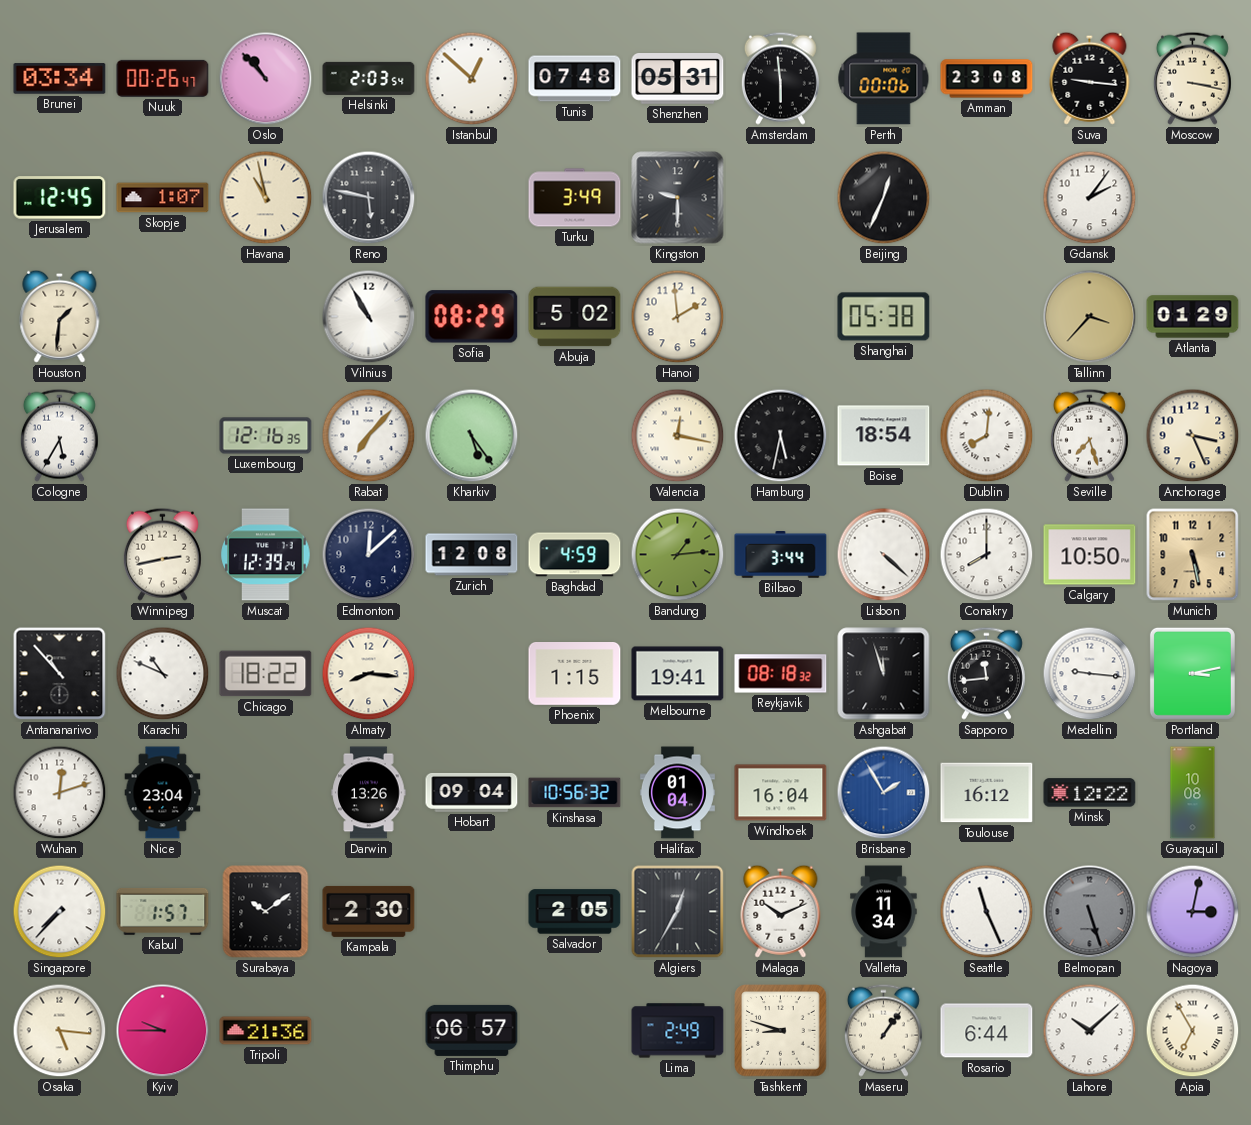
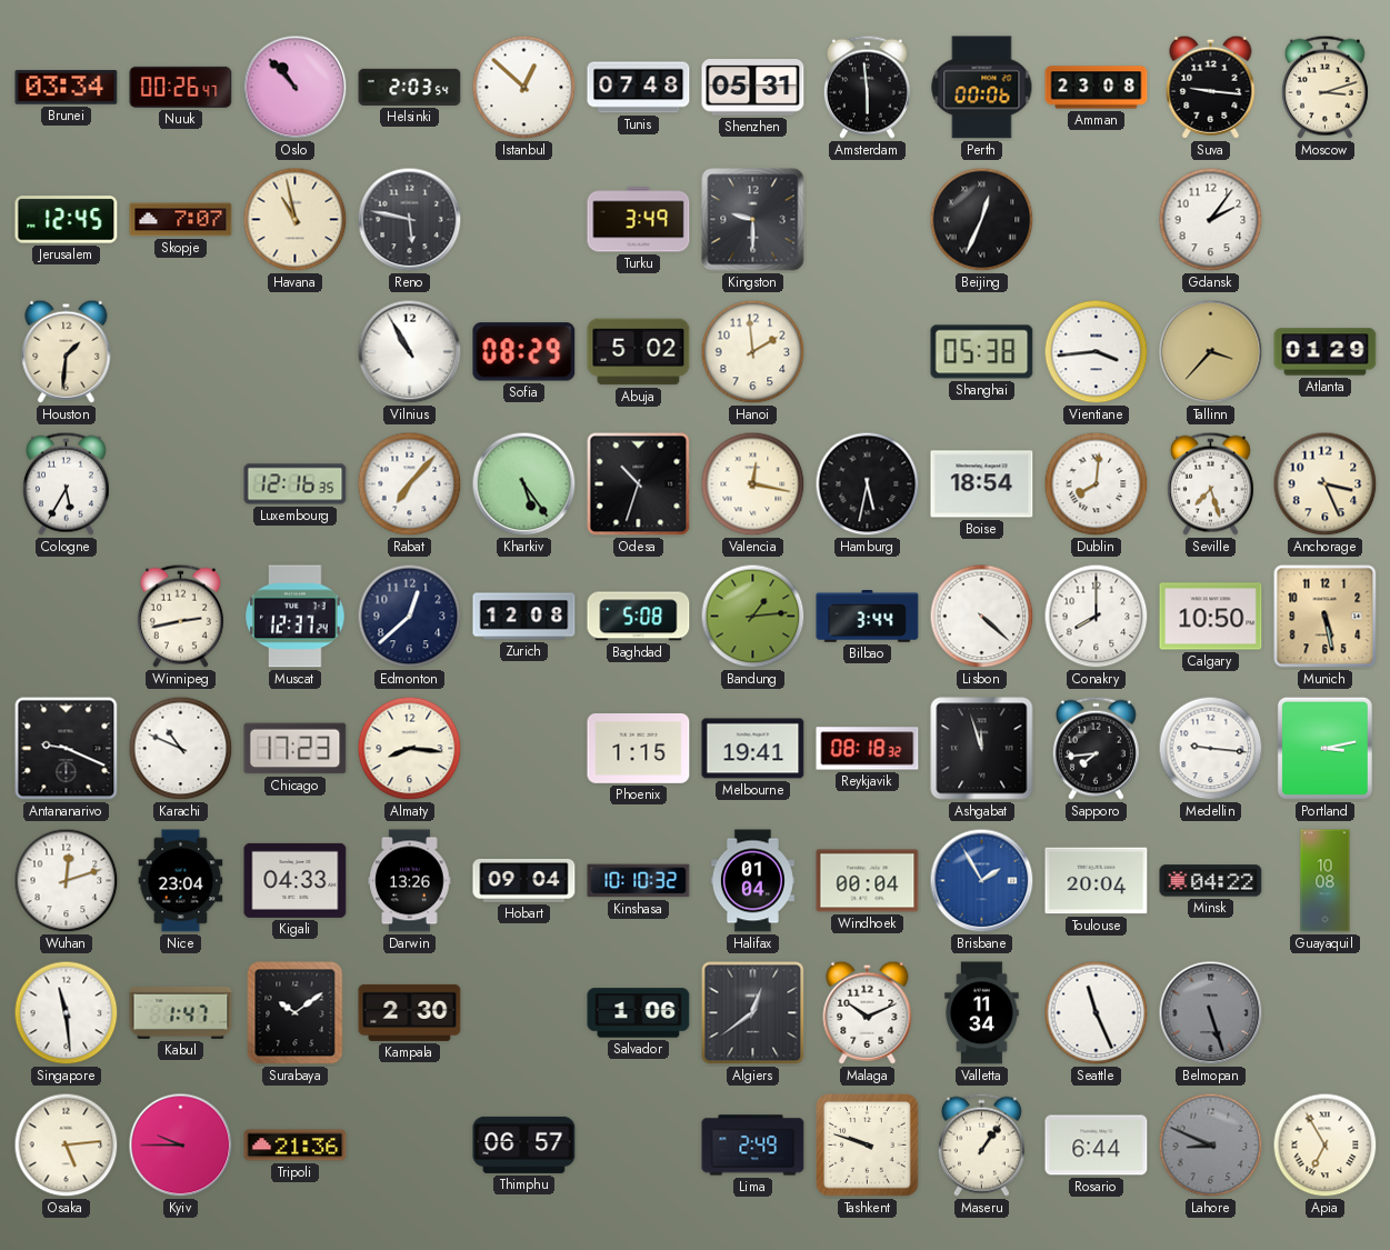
Moscow: 3:17 -> 3:12 (1324, 87)
Skopje: 1:07 -> 7:07 (181, 220)
Vientiane: none -> 3:44 (1097, 352)
Odesa: none -> 10:33 (639, 484)
Muscat: 12:39 -> 12:37 (296, 617)
Edmonton: 12:08 -> 12:38 (410, 617)
Baghdad: 4:59 -> 5:08 (639, 617)
Antananarivo: 10:53 -> 9:19 (67, 749)
Chicago: 18:22 -> 17:23 (296, 749)
Sapporo: 11:44 -> 7:44 (1096, 748)
Kigali: none -> 04:33 (296, 880)
Kinshasa: 10:56 -> 10:10 (639, 881)
Windhoek: 16:04 -> 00:04 (868, 881)
Toulouse: 16:12 -> 20:04 (1097, 881)
Minsk: 12:22 -> 04:22 (1211, 881)
Singapore: 7:37 -> 11:29 (67, 1013)
Kabul: 1:57 -> 1:47 (181, 1013)
Salvador: 2:05 -> 1:06 (639, 1013)
Algiers: 12:35 -> 12:39 (753, 1013)
Nagoya: 3:02 -> none (1193, 912)
Osaka: 5:16 -> 5:14 (67, 1146)
Tashkent: 8:48 -> 9:48 (868, 1146)
Lahore: 10:08 -> 8:49 (1211, 1146)
Lahore dial: white -> grey (1211, 1146)
